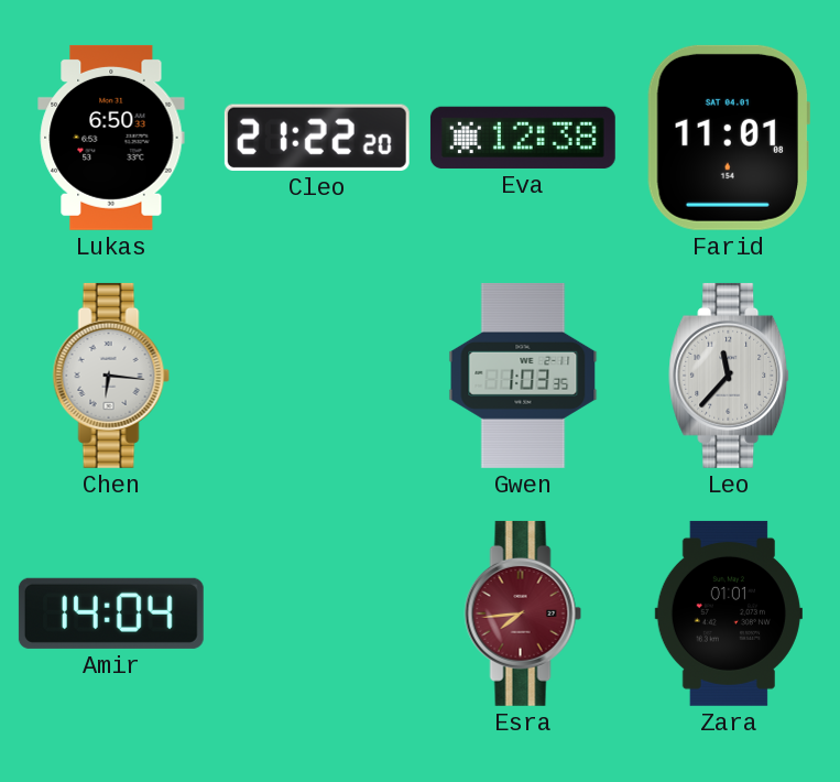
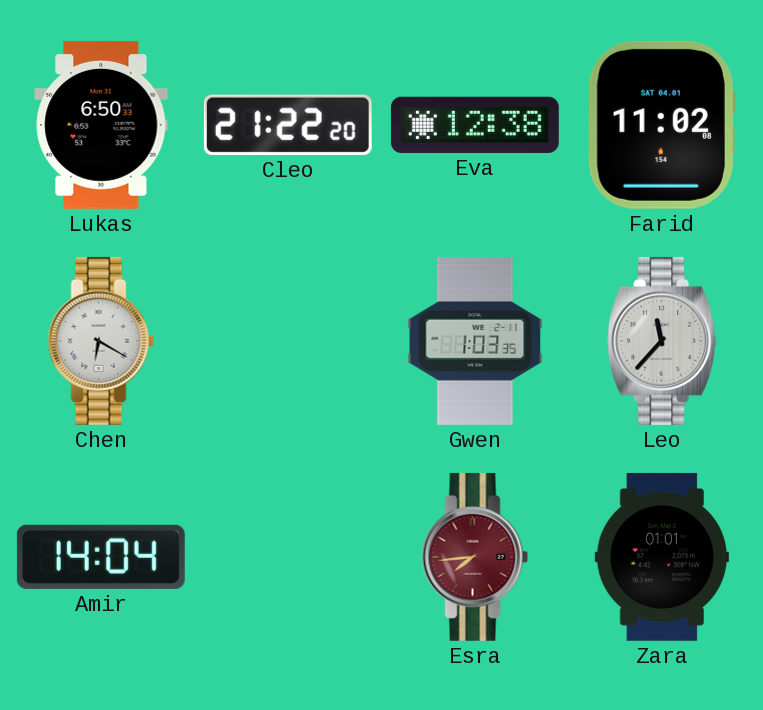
Farid: 11:01 -> 11:02 (661, 125)
Chen: 6:16 -> 6:20 (101, 341)
